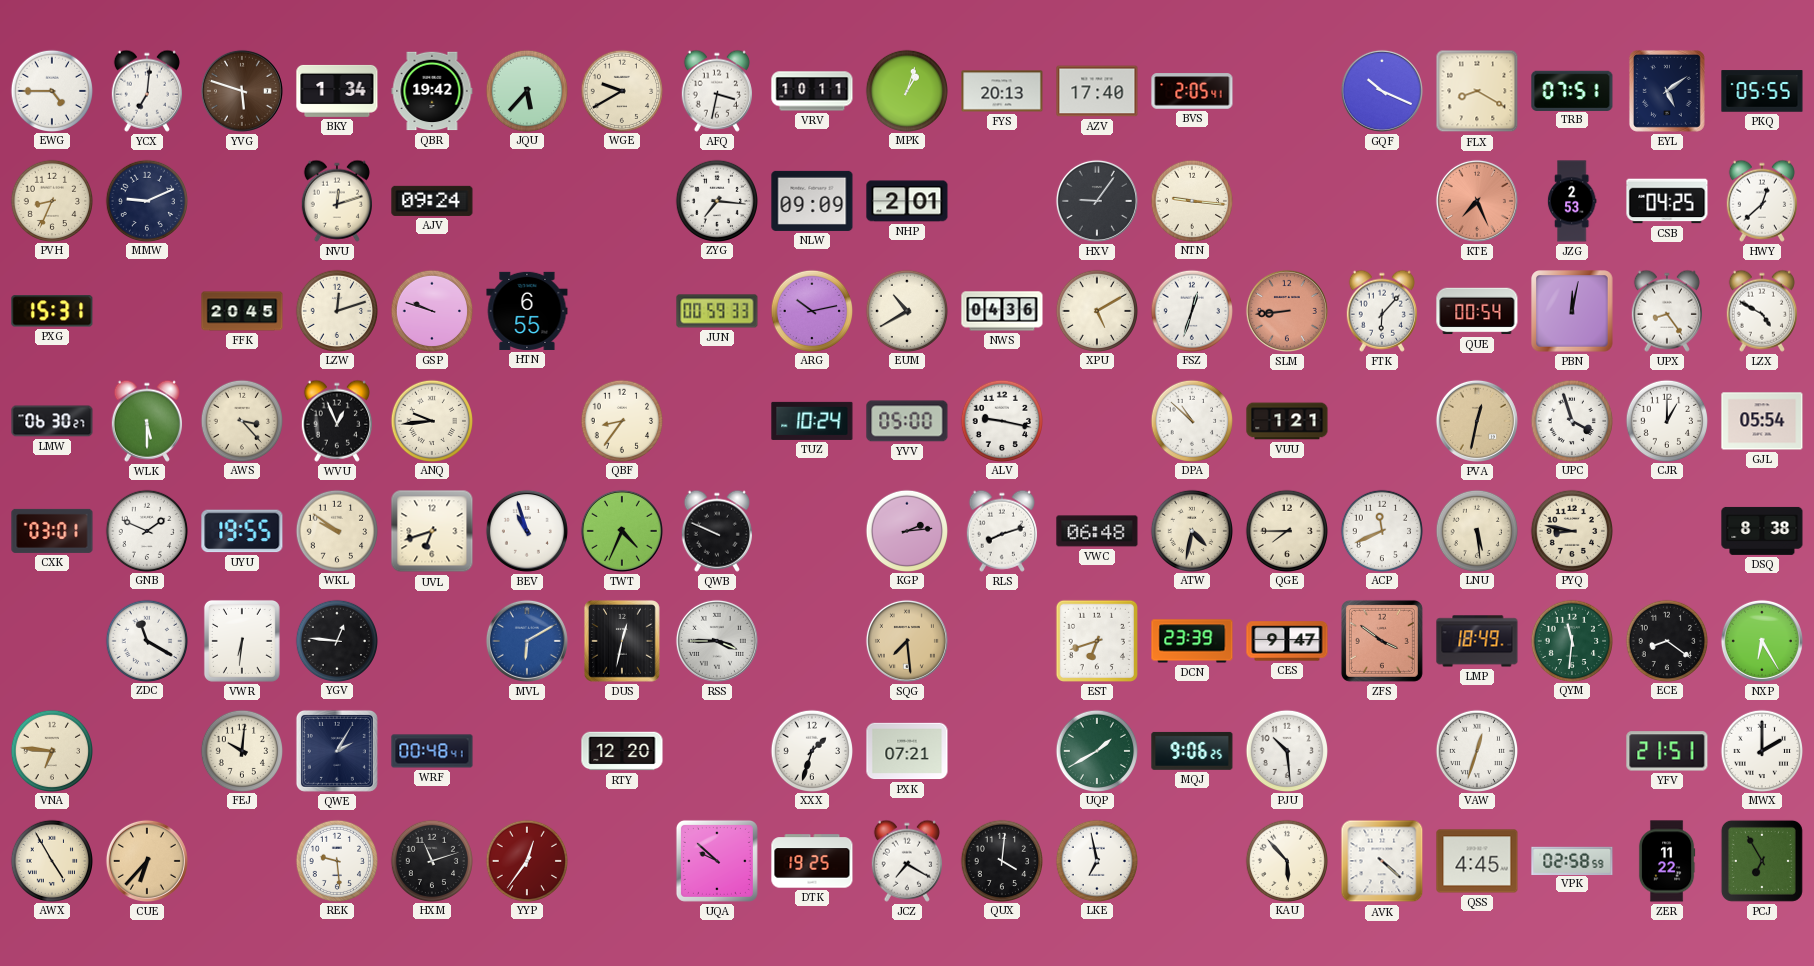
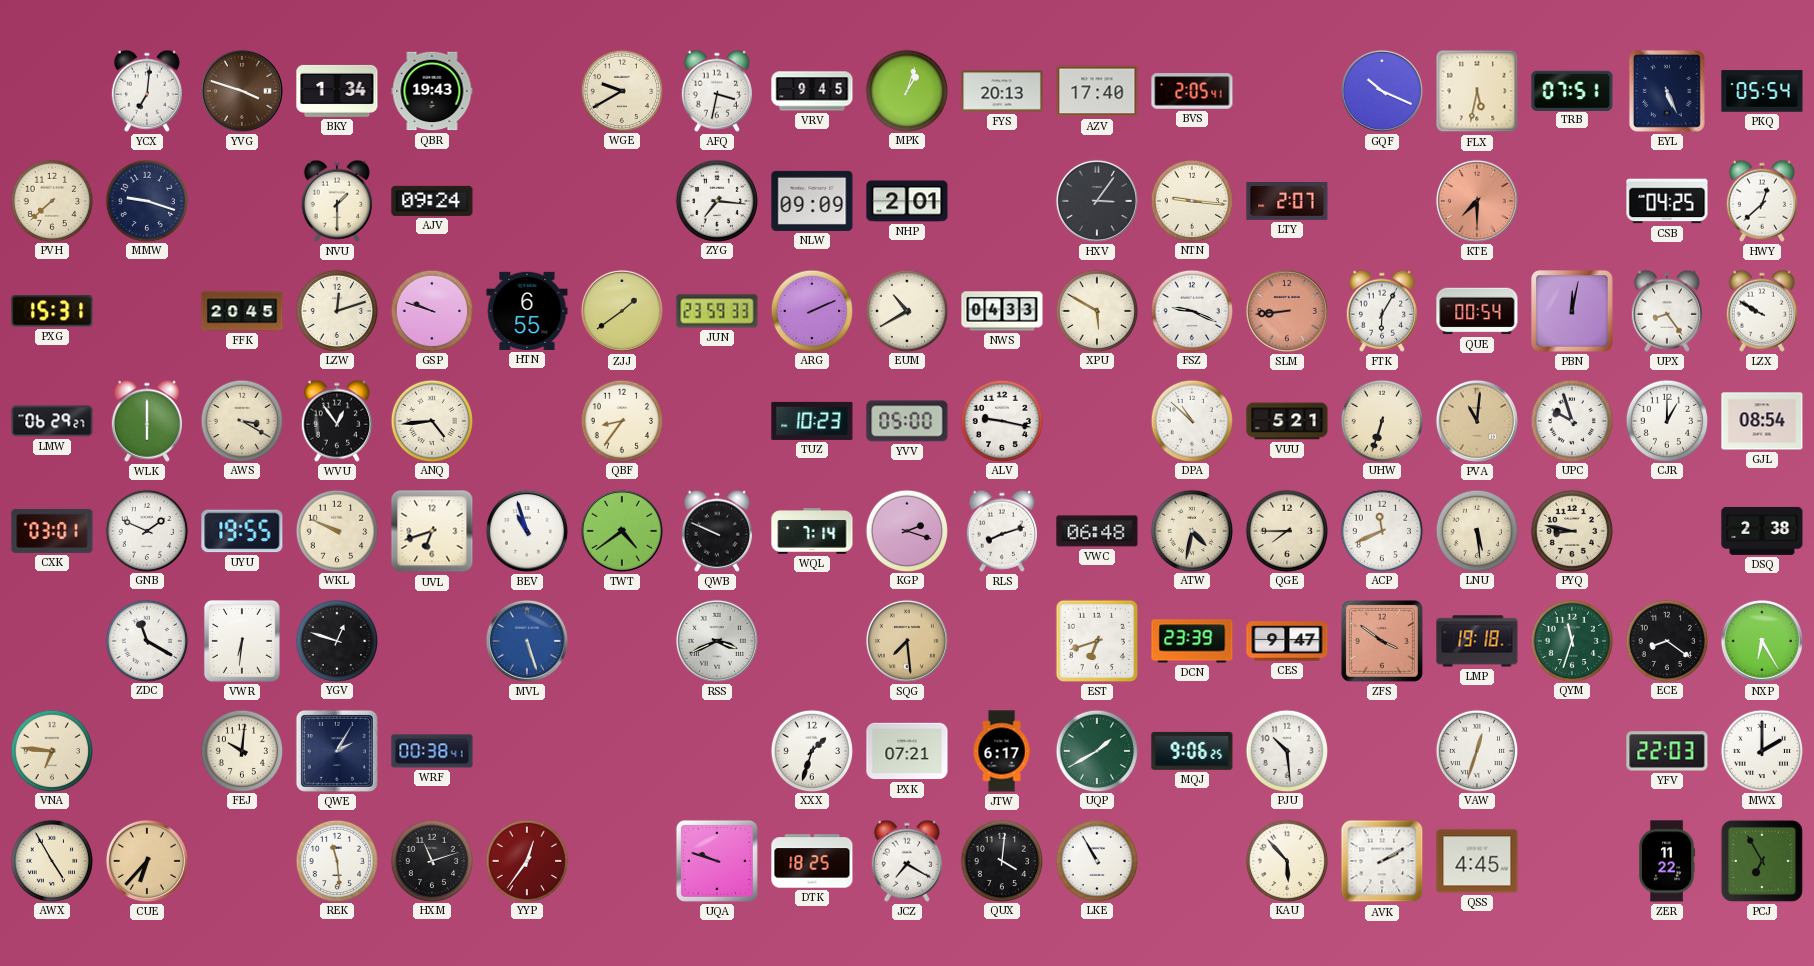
EWG: 4:45 -> none (51, 90)
YVG: 5:48 -> 3:48 (242, 91)
QBR: 19:42 -> 19:43 (432, 91)
JQU: 5:37 -> none (526, 90)
VRV: 10:11 -> 9:45 (812, 91)
FLX: 8:20 -> 5:32 (1477, 91)
EYL: 5:09 -> 5:26 (1667, 91)
PKQ: 05:55 -> 05:54 (1762, 91)
PVH: 8:34 -> 7:38 (51, 200)
MMW: 9:11 -> 9:18 (146, 200)
NVU: 12:12 -> 1:30 (337, 201)
HXV: 9:06 -> 3:06 (1097, 201)
LTY: none -> 2:07 (1287, 202)
KTE: 7:26 -> 7:30 (1477, 201)
JZG: 2:53 -> none (1572, 201)
ZJJ: none -> 1:39 (622, 311)
JUN: 00:59 -> 23:59 (717, 311)
ARG: 10:13 -> 2:11 (811, 310)
NWS: 04:36 -> 04:33 (1002, 311)
XPU: 5:10 -> 5:50 (1096, 310)
FSZ: 12:33 -> 9:19 (1191, 310)
FTK: 6:07 -> 6:05 (1382, 311)
LZX: 4:50 -> 9:50 (1762, 311)
LMW: 06:30 -> 06:29 (52, 421)
WLK: 5:30 -> 6:00 (147, 421)
AWS: 3:23 -> 3:20 (241, 420)
WVU: 12:56 -> 12:54 (337, 421)
ANQ: 9:44 -> 4:44 (431, 420)
TUZ: 10:24 -> 10:23 (812, 421)
VUU: 1:21 -> 5:21 (1287, 421)
UHW: none -> 6:33 (1381, 420)
PVA: 12:32 -> 11:01 (1477, 421)
UPC: 3:57 -> 9:57 (1571, 420)
GJL: 05:54 -> 08:54 (1762, 421)
WKL: 9:51 -> 9:49 (336, 530)
TWT: 4:34 -> 4:39 (622, 531)
WQL: none -> 7:14 (812, 531)
KGP: 2:14 -> 2:18 (906, 530)
DSQ: 8:38 -> 2:38 (1762, 531)
YGV: 12:46 -> 12:48 (336, 640)
MVL: 6:10 -> 5:27 (527, 641)
DUS: 12:32 -> none (622, 641)
RSS: 3:45 -> 3:41 (717, 641)
LMP: 18:49 -> 19:18 (1477, 641)
QYM: 11:31 -> 11:33 (1571, 640)
WRF: 00:48 -> 00:38 (432, 751)
RTY: 12:20 -> none (622, 751)
JTW: none -> 6:17 (1002, 751)
YFV: 21:51 -> 22:03 (1667, 751)
REK: 9:29 -> 11:29 (336, 860)
UQA: 9:52 -> 9:48 (717, 861)
DTK: 19:25 -> 18:25 (812, 861)
LKE: 6:58 -> 10:55 (1096, 860)
AVK: 4:22 -> 2:10 (1382, 861)
VPK: 02:58 -> none (1572, 860)
